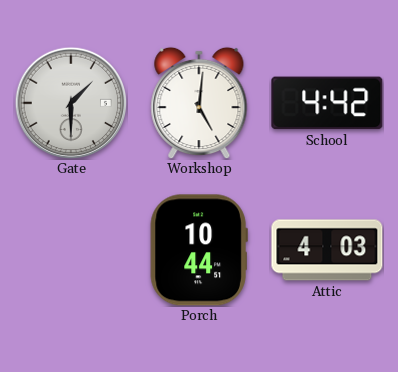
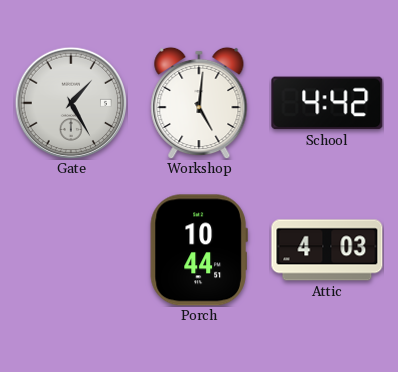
Gate: 1:30 -> 1:25 (71, 103)
